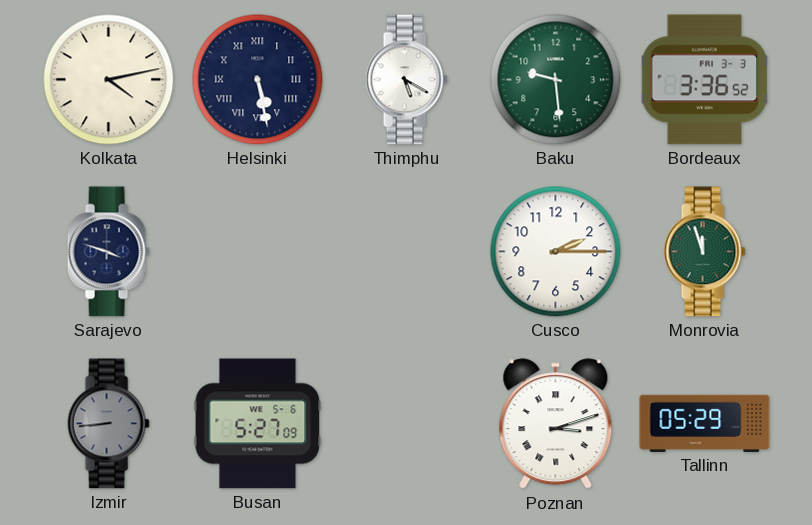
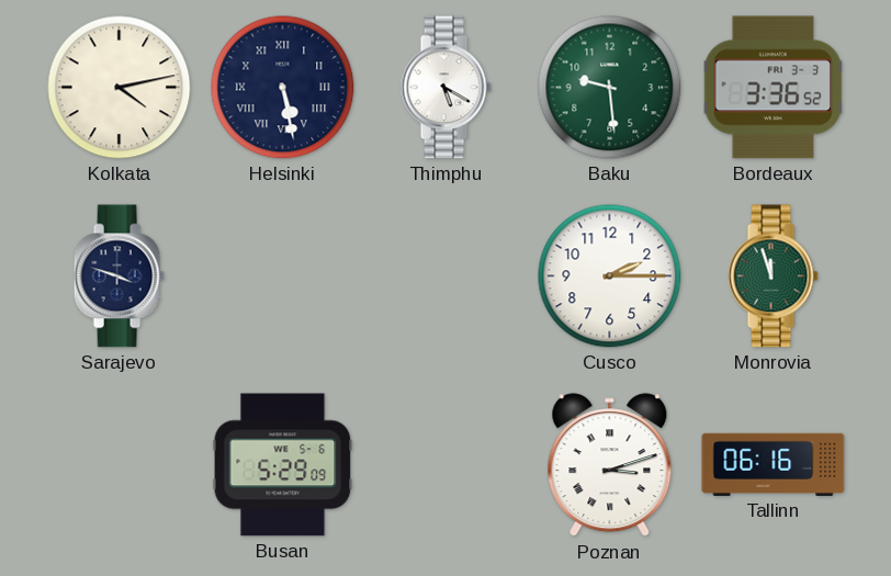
Izmir: 8:44 -> none (108, 424)
Busan: 5:27 -> 5:29 (283, 465)
Tallinn: 05:29 -> 06:16 (774, 464)
